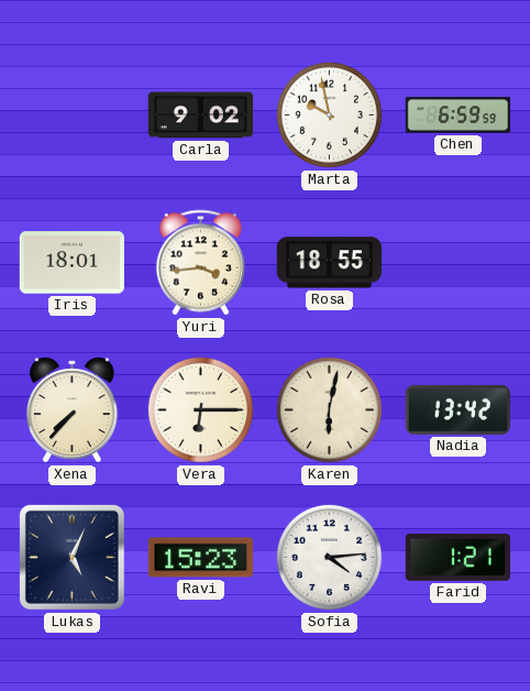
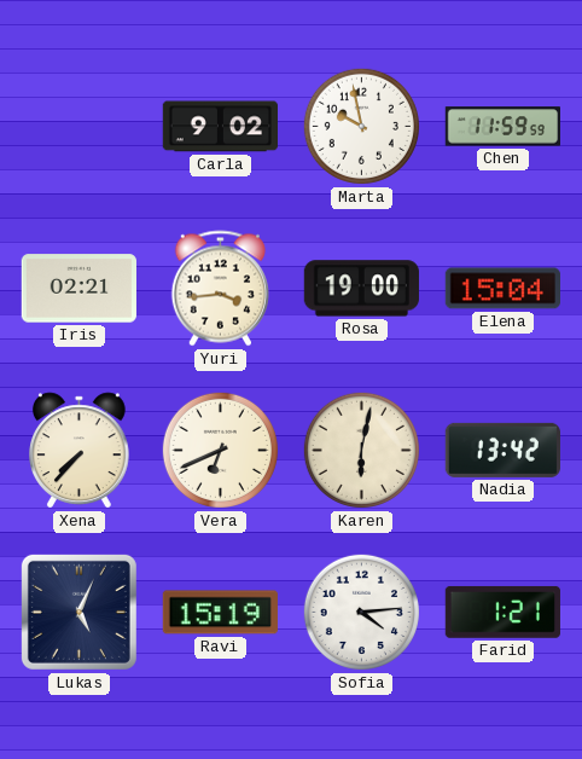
Chen: 6:59 -> 11:59 (502, 127)
Iris: 18:01 -> 02:21 (78, 289)
Rosa: 18:55 -> 19:00 (361, 289)
Elena: none -> 15:04 (502, 289)
Vera: 6:15 -> 6:41 (220, 450)
Ravi: 15:23 -> 15:19 (220, 613)
